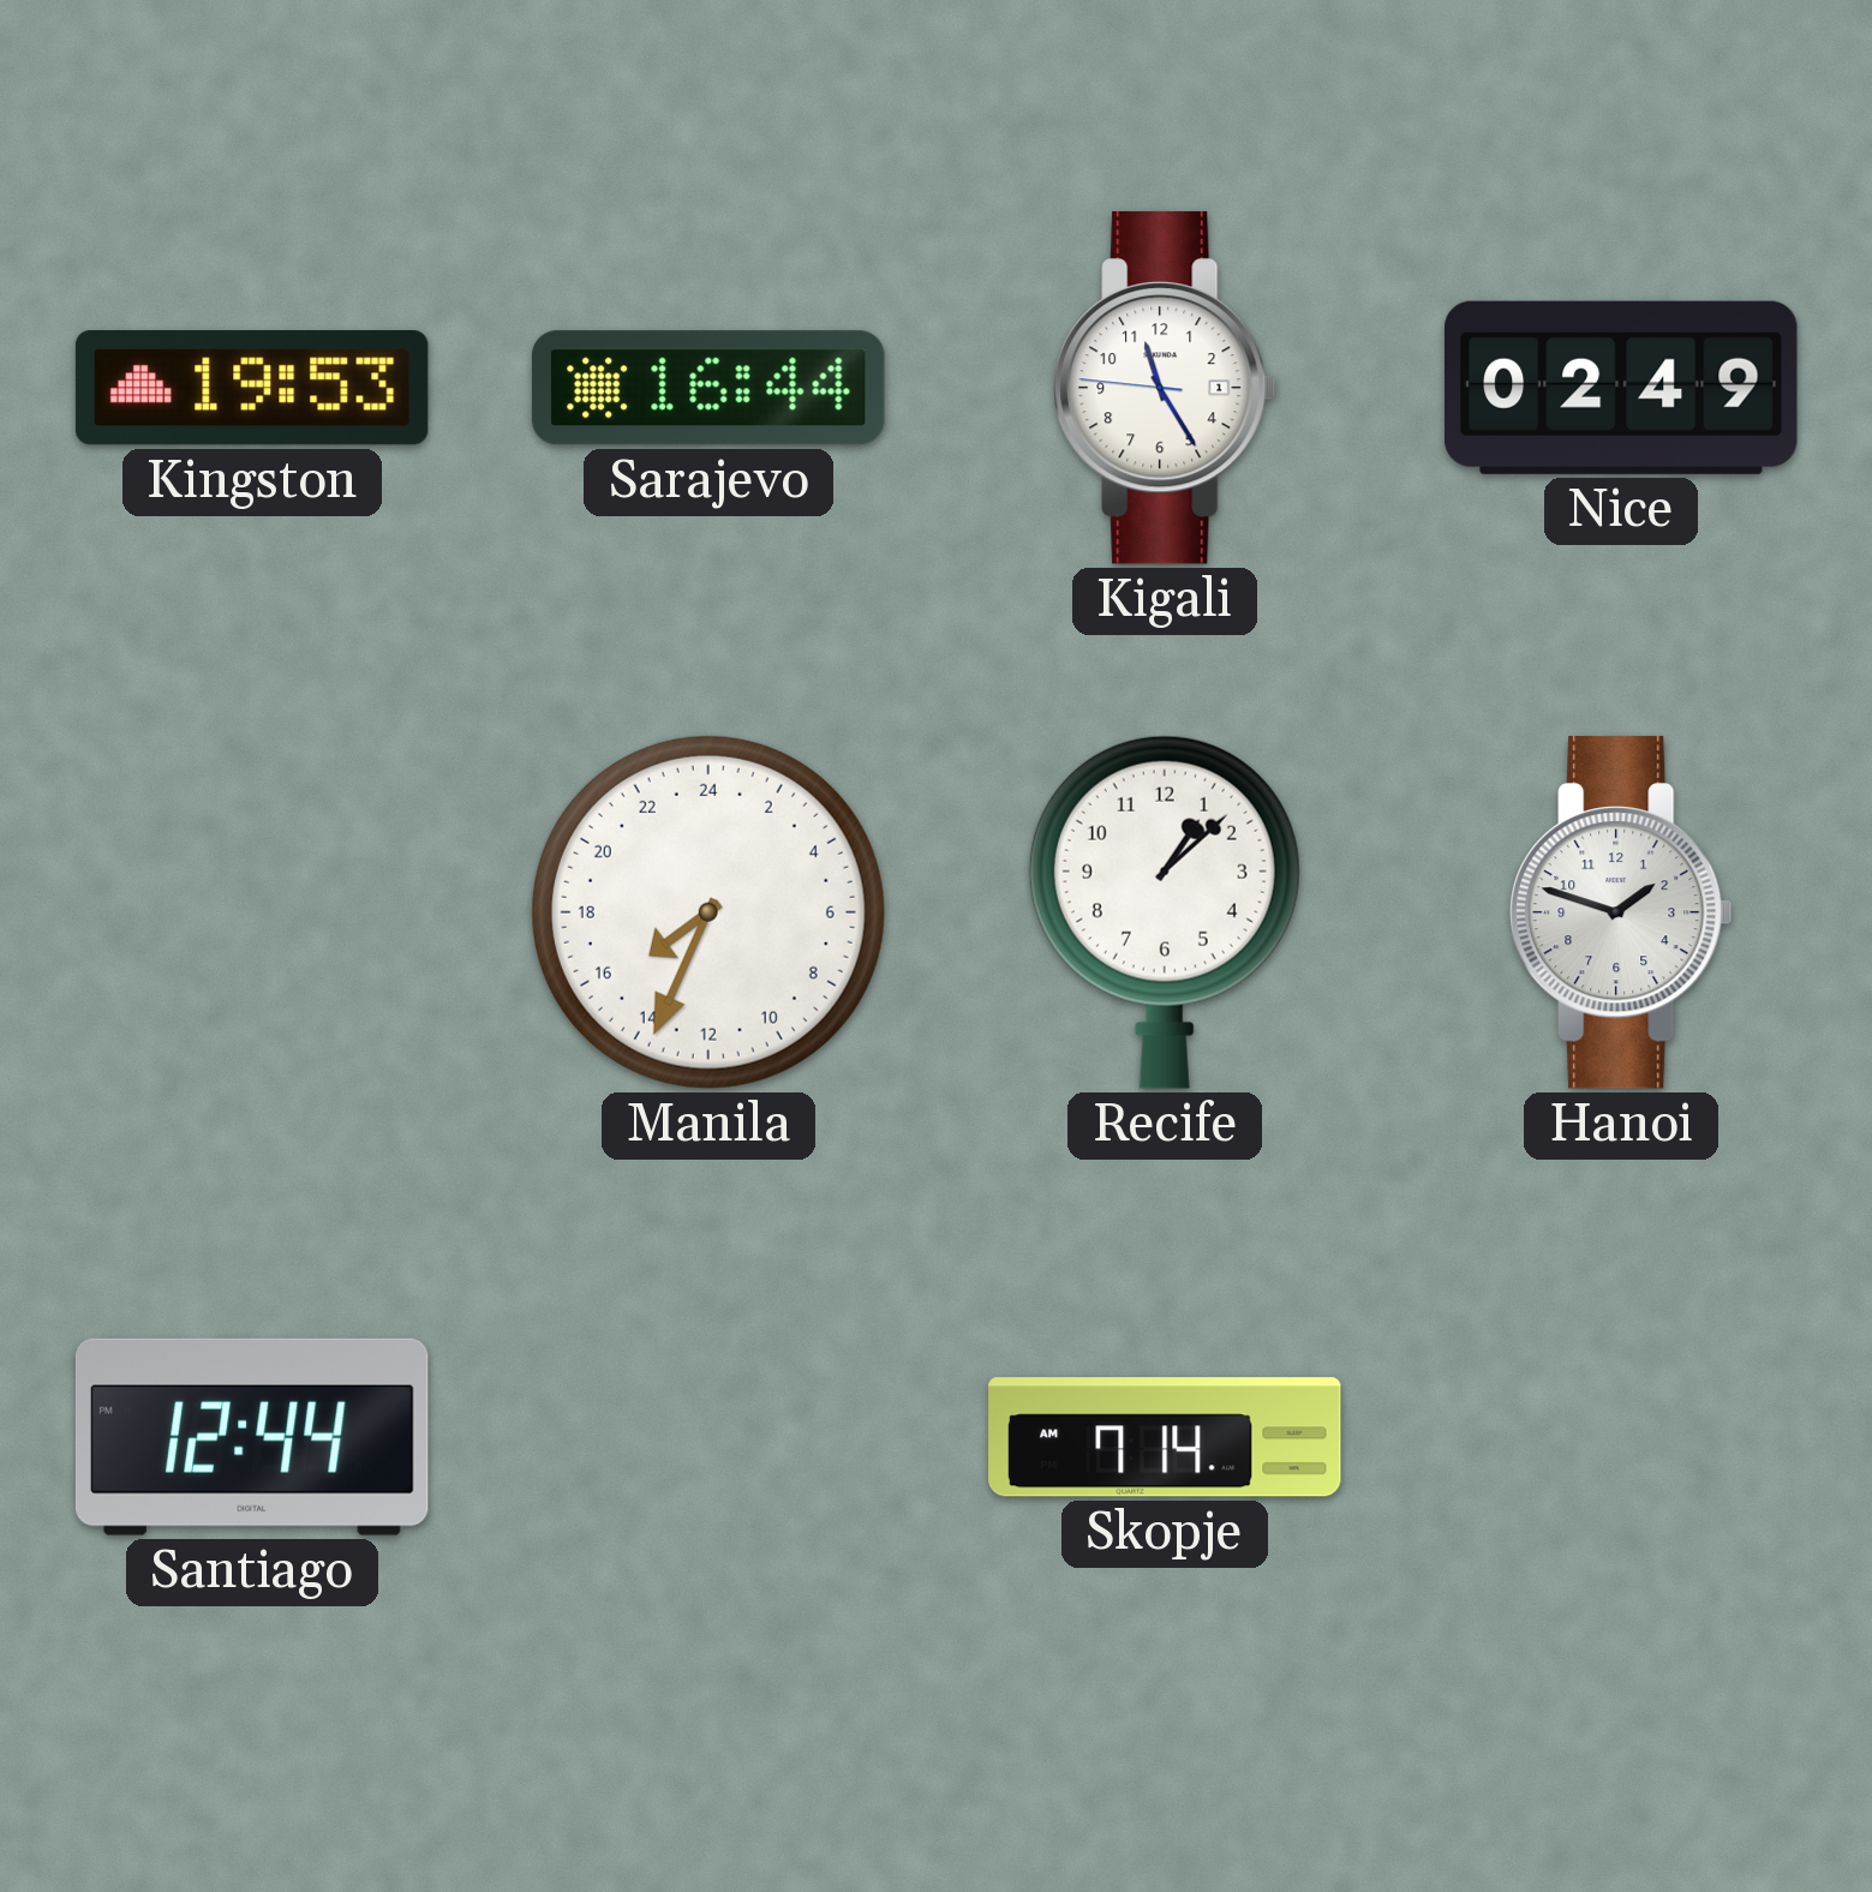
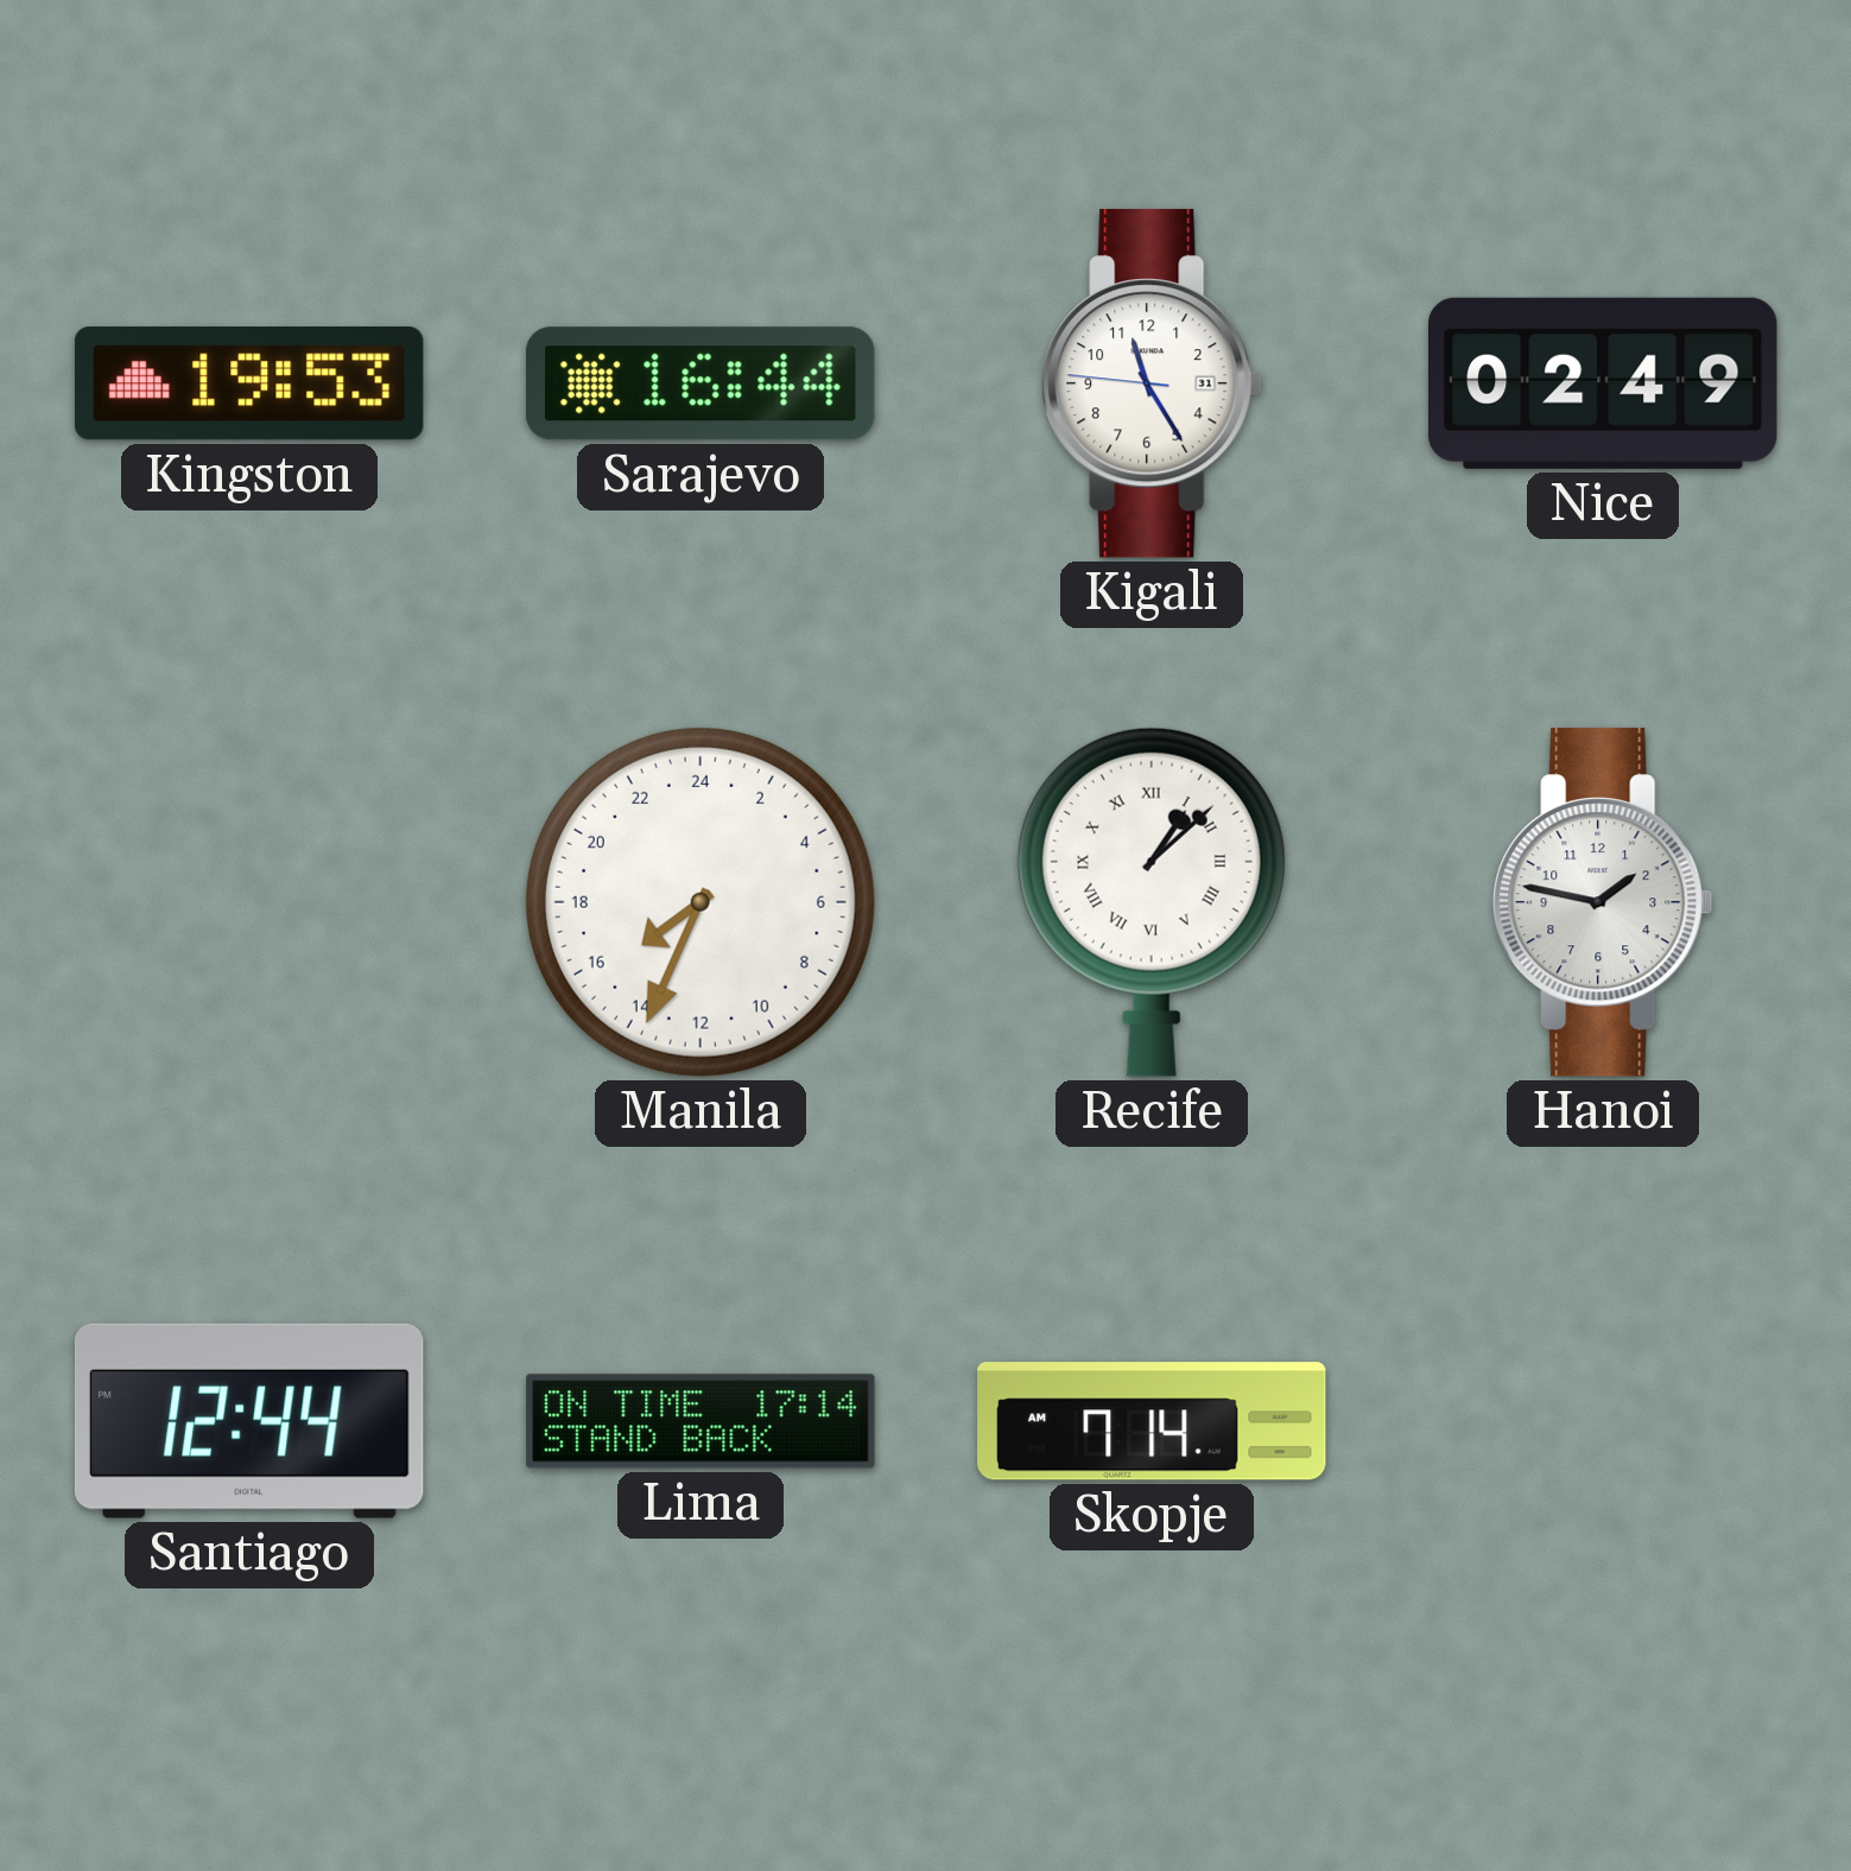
Kigali date: 1 -> 31 (1152, 383)
Recife numerals: Arabic -> Roman (1152, 902)
Hanoi: 1:48 -> 1:47 (1603, 902)
Lima: none -> 17:14 (701, 1421)
